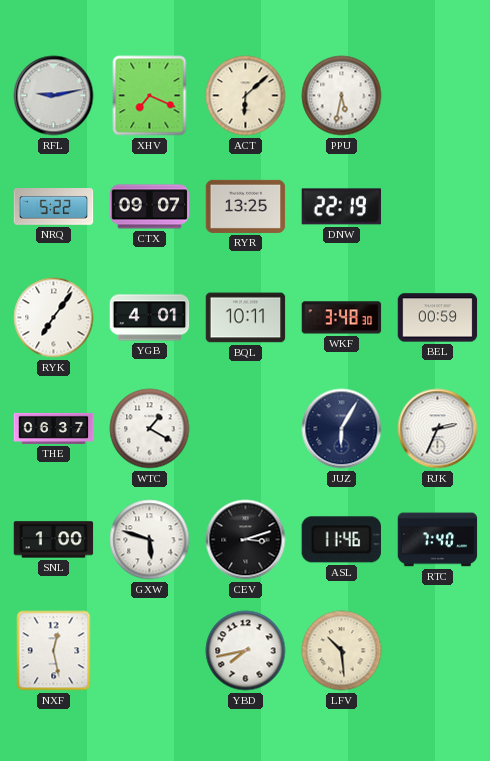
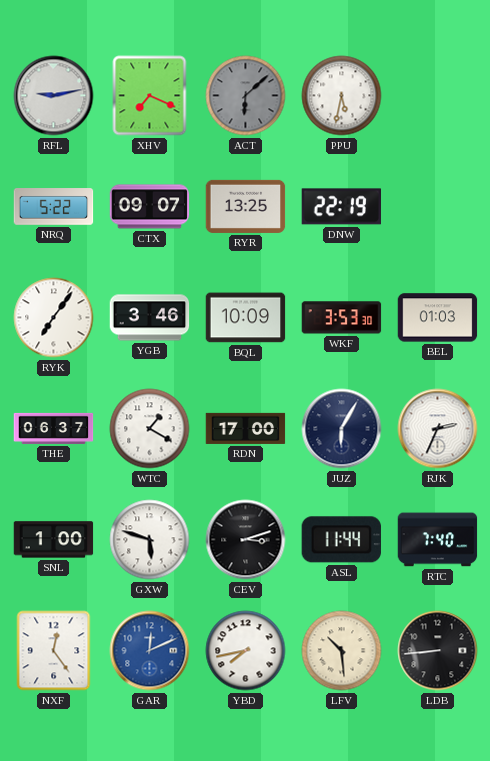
ACT dial: cream -> grey (246, 96)
YGB: 4:01 -> 3:46 (150, 318)
BQL: 10:11 -> 10:09 (246, 318)
WKF: 3:48 -> 3:53 (342, 318)
BEL: 00:59 -> 01:03 (438, 318)
RDN: none -> 17:00 (246, 428)
ASL: 11:46 -> 11:44 (341, 540)
NXF: 12:28 -> 12:24 (54, 651)
GAR: none -> 12:11 (150, 651)
LDB: none -> 8:44 (438, 651)
